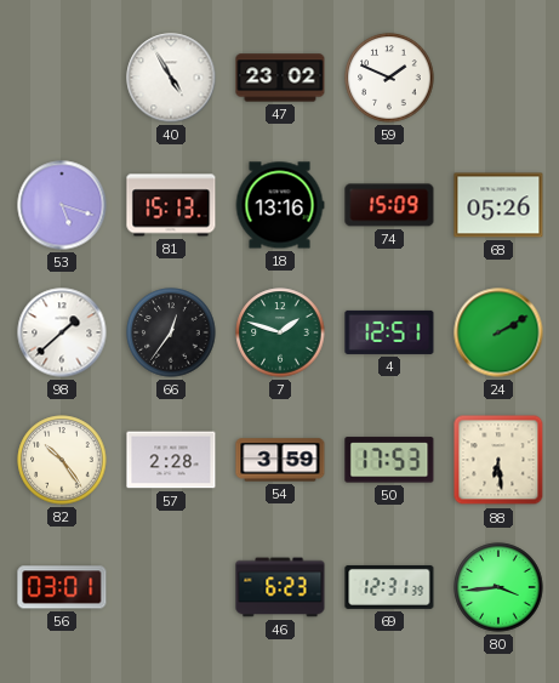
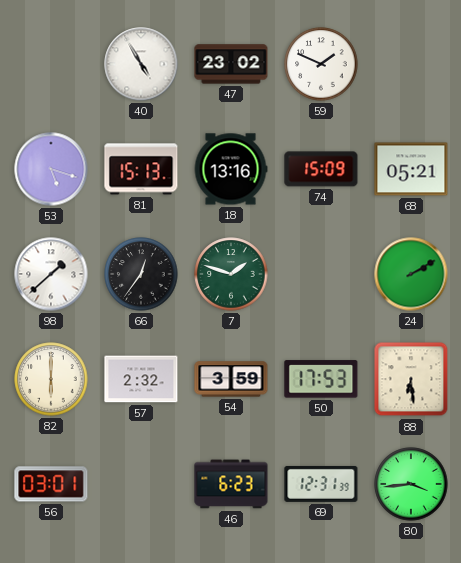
68: 05:26 -> 05:21 (411, 169)
4: 12:51 -> none (389, 332)
82: 10:24 -> 6:00 (51, 379)
57: 2:28 -> 2:32 (141, 379)
